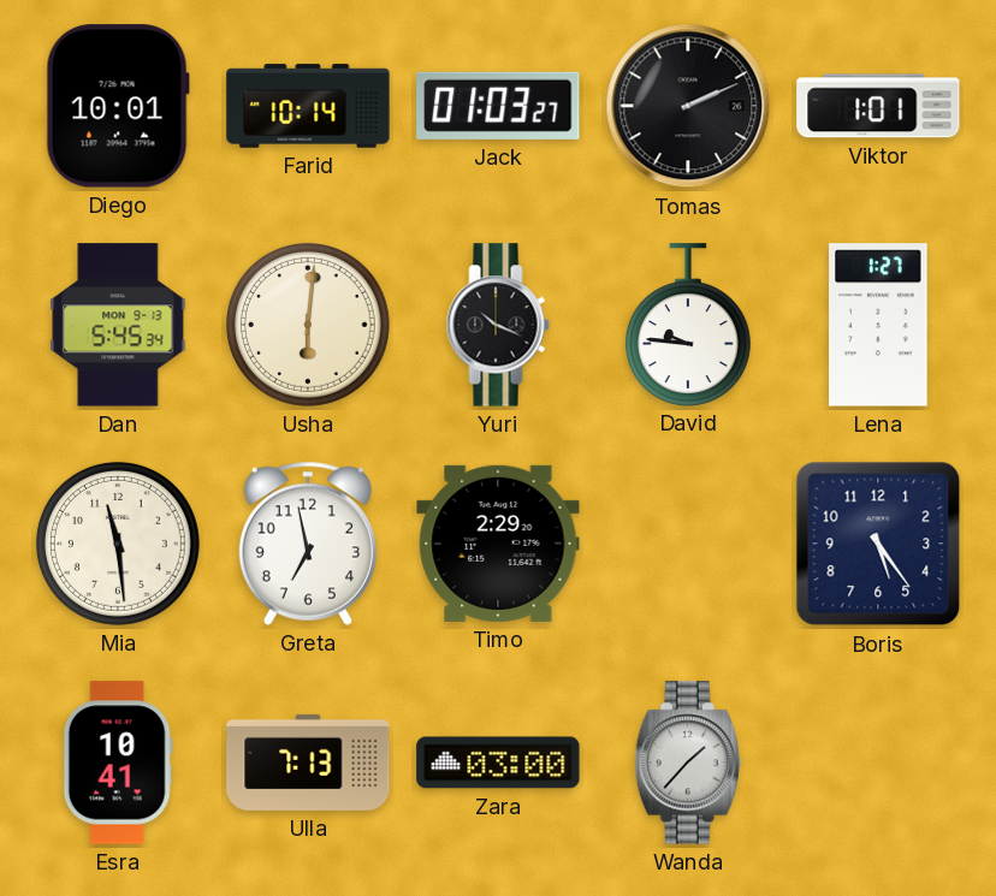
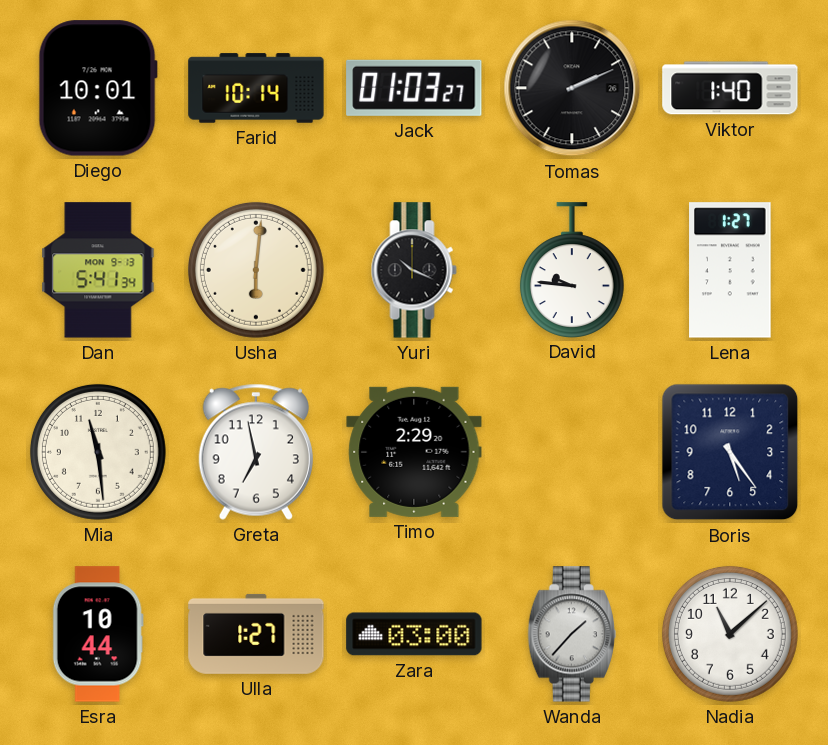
Viktor: 1:01 -> 1:40 (730, 88)
Dan: 5:45 -> 5:41 (98, 270)
Esra: 10:41 -> 10:44 (98, 634)
Ulla: 7:13 -> 1:27 (256, 634)
Nadia: none -> 11:08 (730, 634)
